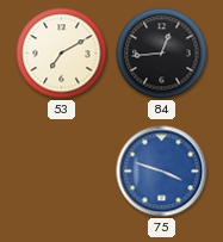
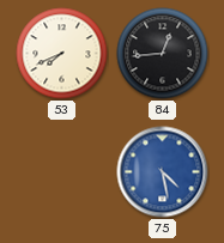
53: 7:10 -> 7:41 (62, 54)
75: 3:48 -> 4:28 (163, 172)
